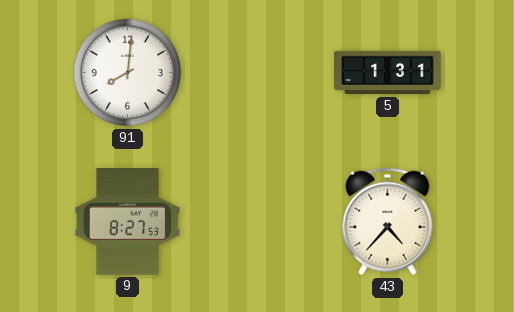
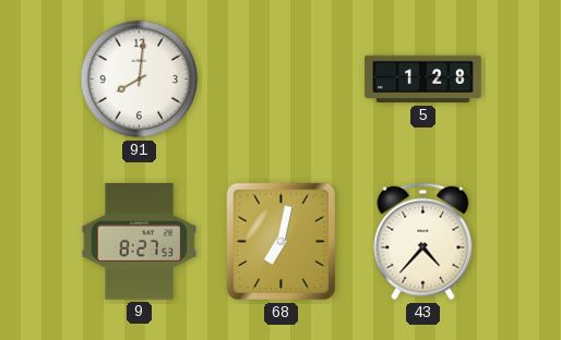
5: 1:31 -> 1:28 (423, 80)
68: none -> 7:02 (280, 242)
